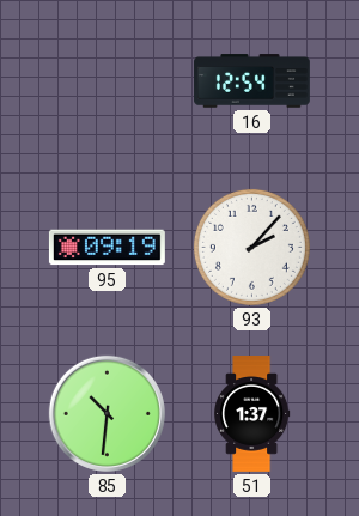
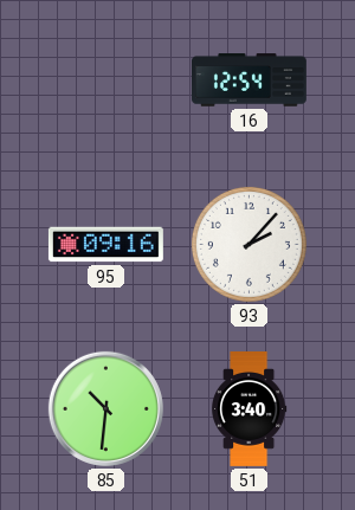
95: 09:19 -> 09:16 (105, 245)
51: 1:37 -> 3:40 (250, 409)
